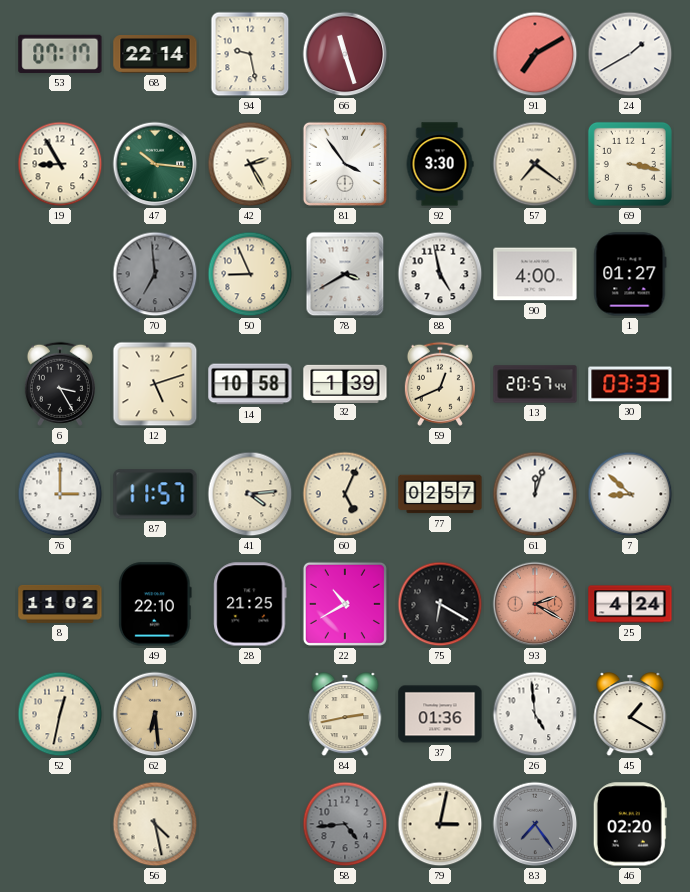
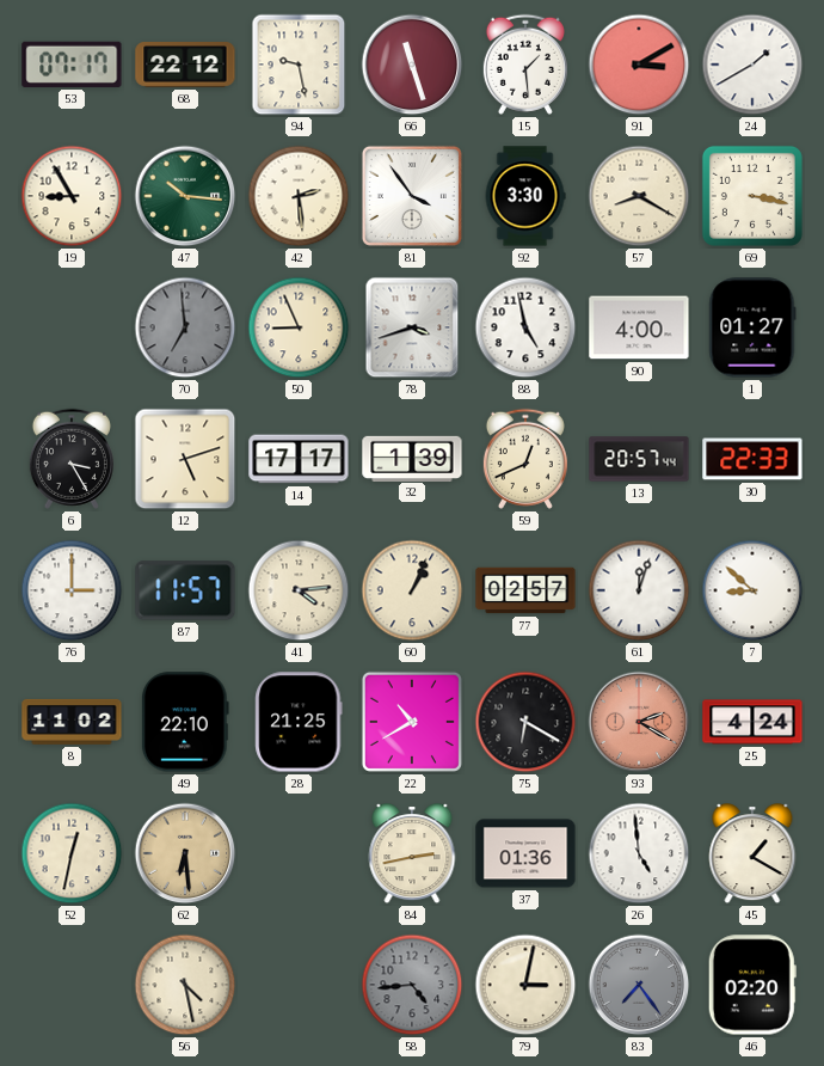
68: 22:14 -> 22:12 (185, 66)
15: none -> 1:29 (525, 65)
91: 7:10 -> 3:10 (639, 65)
42: 2:25 -> 2:29 (299, 196)
57: 7:21 -> 8:20 (639, 196)
78: 3:40 -> 3:42 (412, 327)
14: 10:58 -> 17:17 (299, 459)
30: 03:33 -> 22:33 (752, 459)
60: 5:04 -> 1:04 (412, 590)
